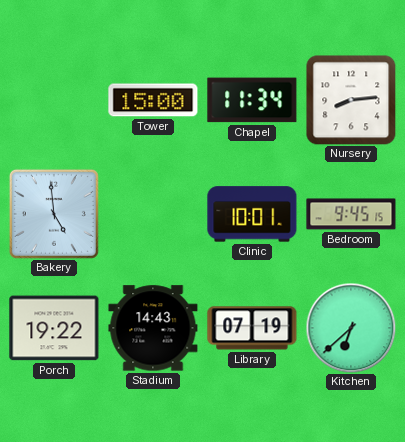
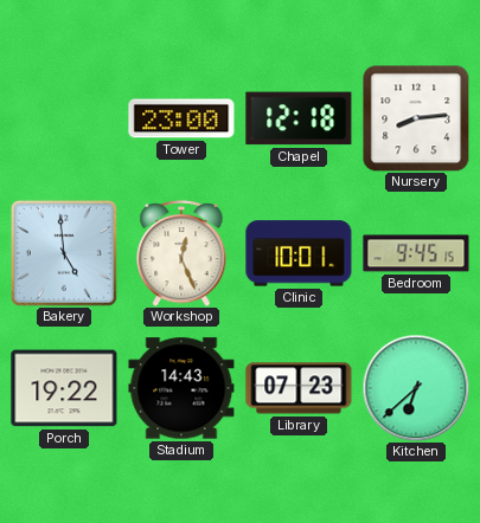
Tower: 15:00 -> 23:00 (181, 118)
Chapel: 11:34 -> 12:18 (299, 118)
Workshop: none -> 12:26 (181, 253)
Library: 07:19 -> 07:23 (299, 388)
